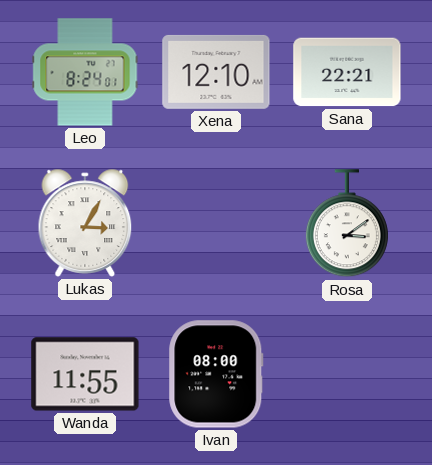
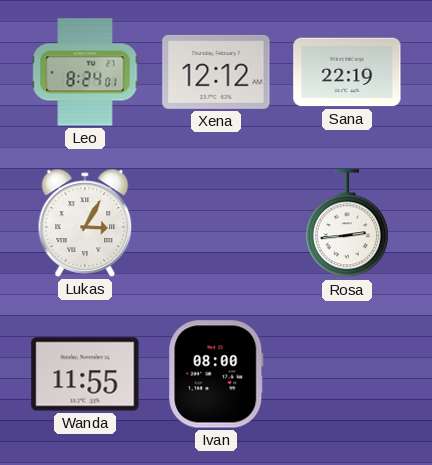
Xena: 12:10 -> 12:12 (216, 72)
Sana: 22:21 -> 22:19 (347, 72)
Rosa: 3:09 -> 2:44 (347, 224)
